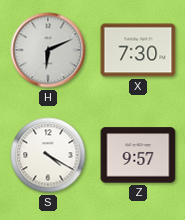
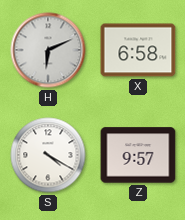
X: 7:30 -> 6:58 (138, 50)
